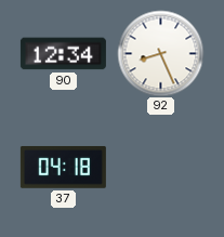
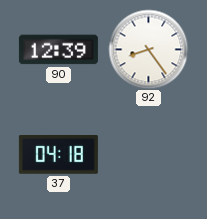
90: 12:34 -> 12:39 (58, 50)
92: 8:26 -> 8:24 (148, 49)
